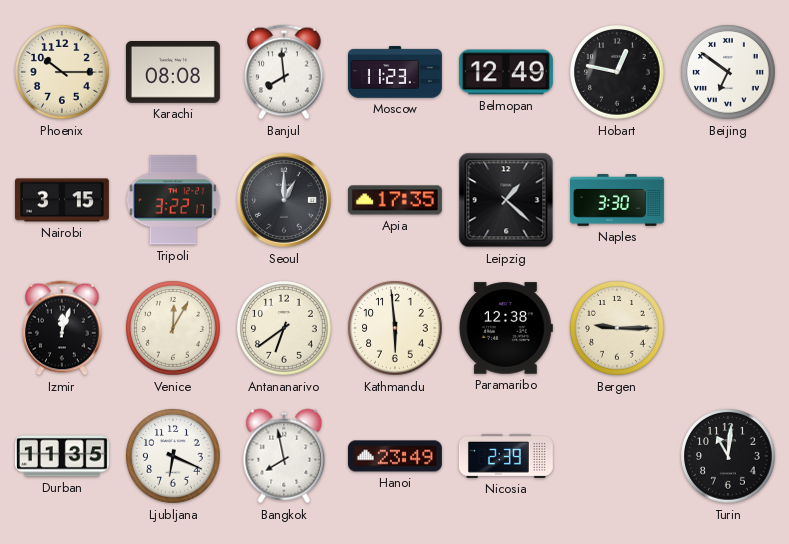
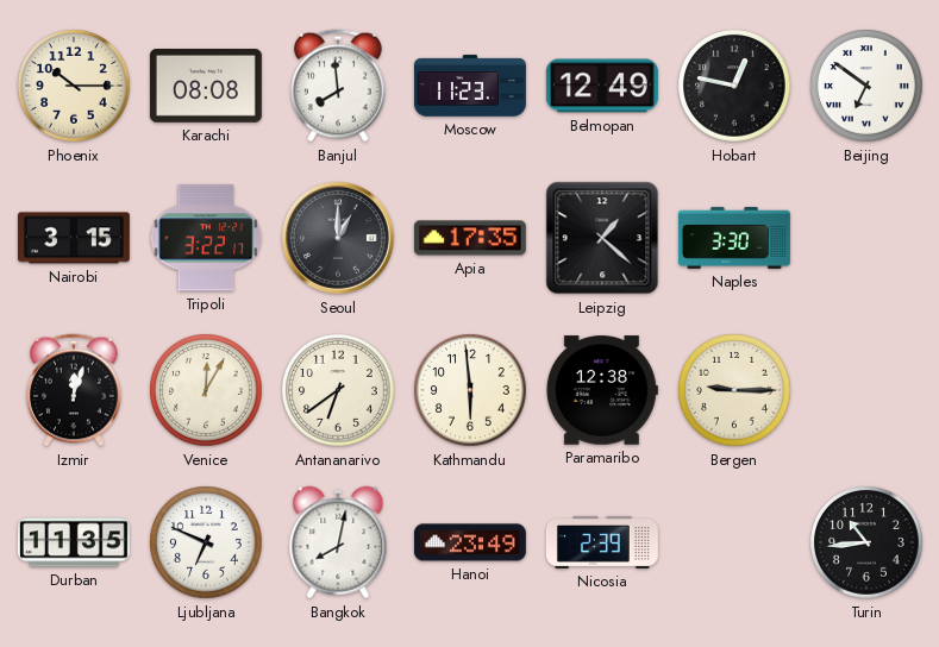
Ljubljana: 6:19 -> 6:49 (206, 542)
Bangkok: 7:58 -> 8:02 (338, 542)
Turin: 11:01 -> 10:44 (866, 542)
